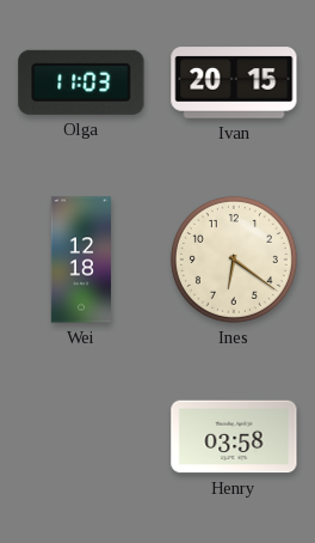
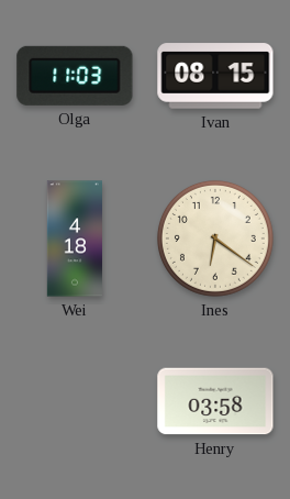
Ivan: 20:15 -> 08:15 (215, 76)
Wei: 12:18 -> 4:18 (74, 239)
